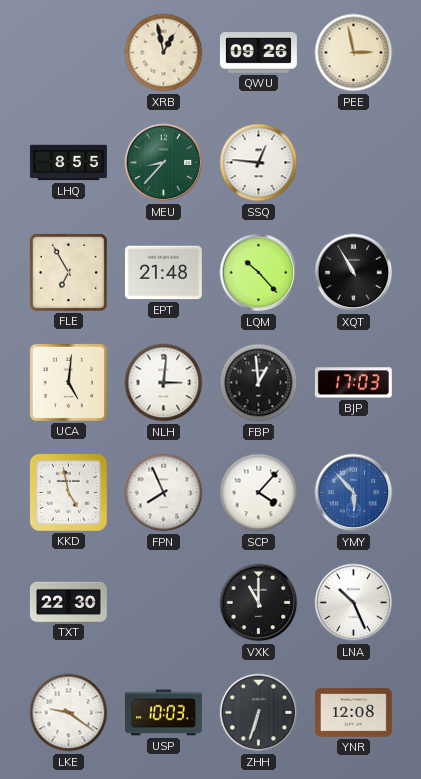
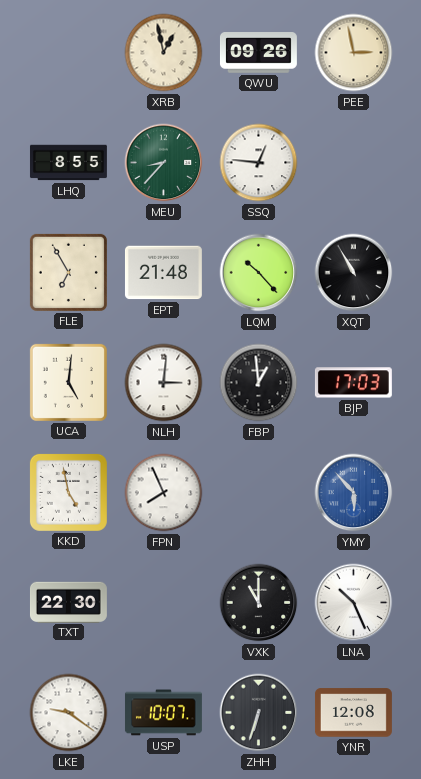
SCP: 4:07 -> none (259, 493)
USP: 10:03 -> 10:07 (163, 713)
